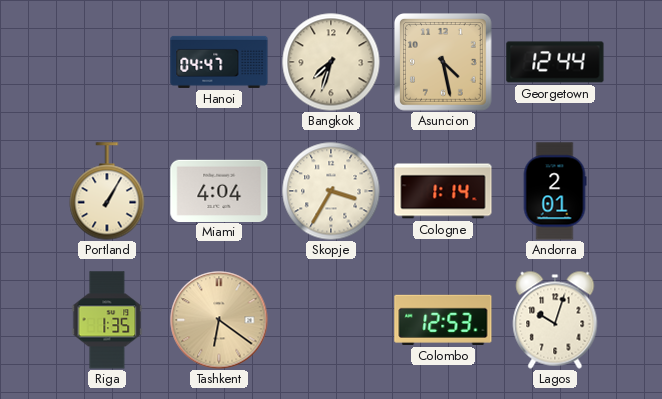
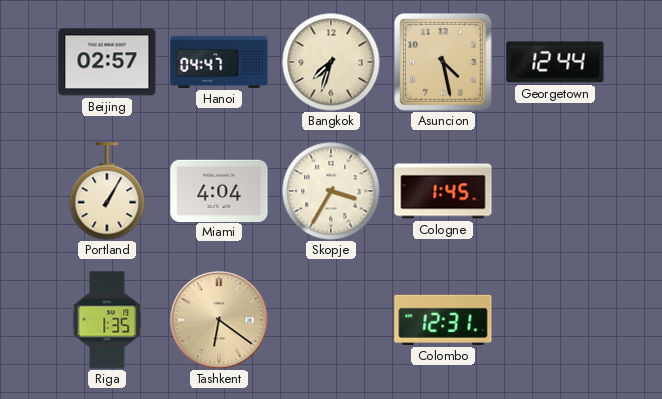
Beijing: none -> 02:57 (107, 62)
Cologne: 1:14 -> 1:45 (443, 191)
Andorra: 2:01 -> none (555, 191)
Colombo: 12:53 -> 12:31 (443, 320)
Lagos: 10:03 -> none (555, 320)
